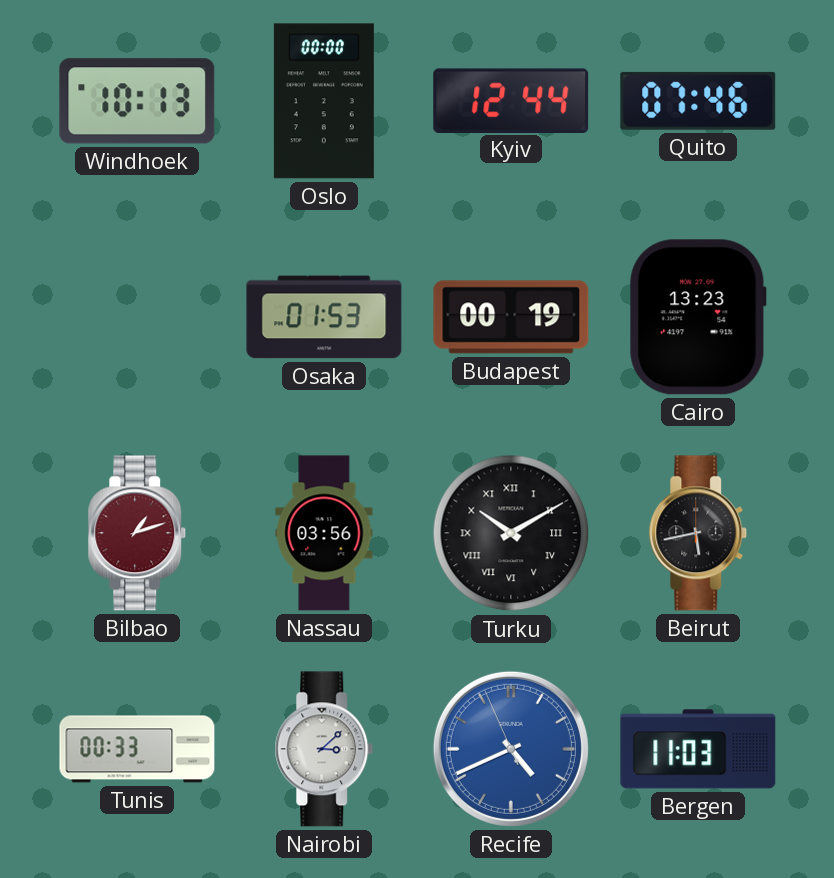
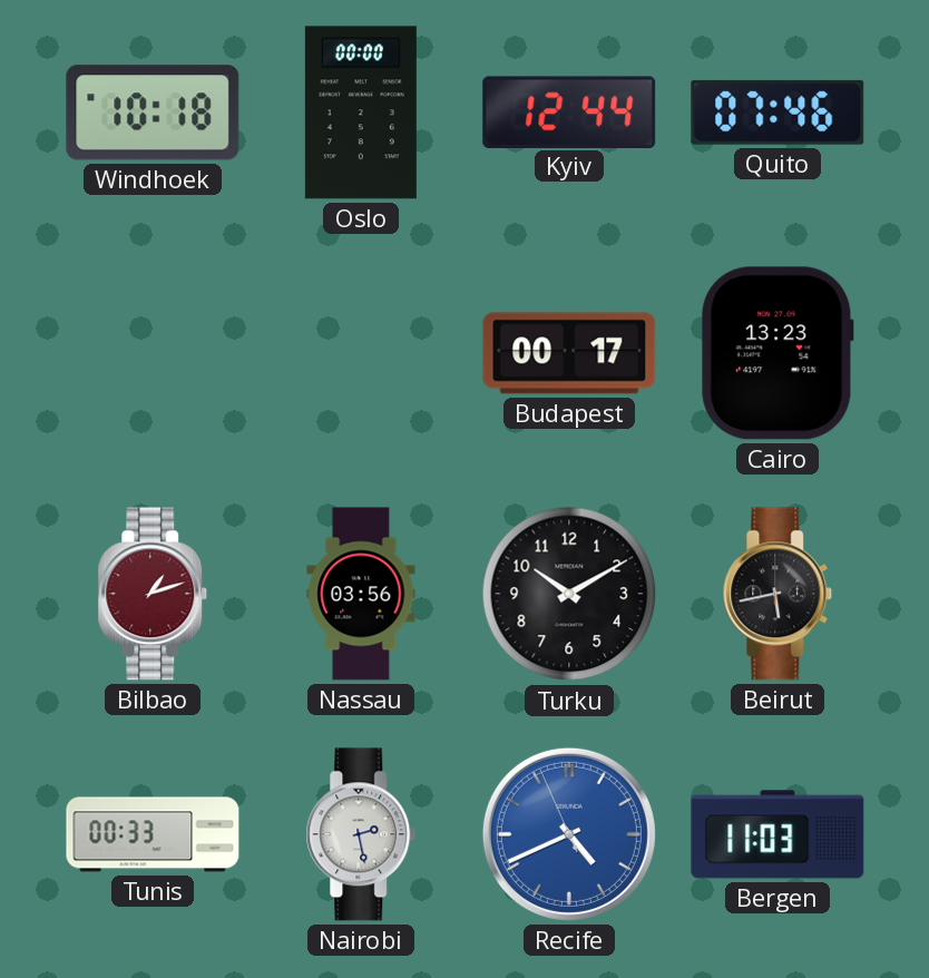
Windhoek: 10:13 -> 10:18 (153, 113)
Osaka: 01:53 -> none (324, 317)
Budapest: 00:19 -> 00:17 (569, 353)
Turku numerals: Roman -> Arabic (569, 594)
Nairobi: 3:08 -> 2:28 (361, 834)
